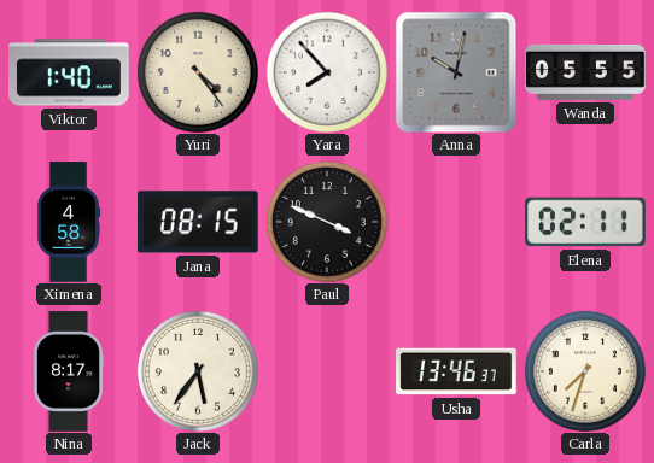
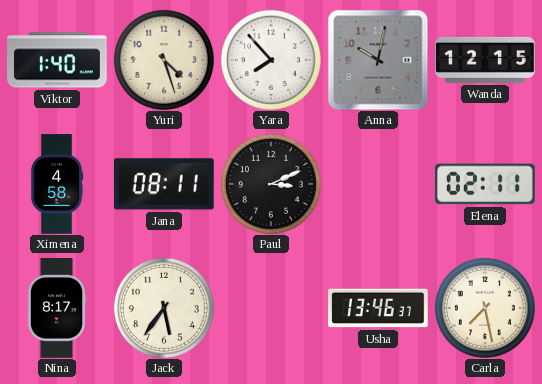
Yuri: 4:24 -> 4:27 (164, 60)
Wanda: 05:55 -> 12:15 (485, 60)
Jana: 08:15 -> 08:11 (164, 184)
Paul: 3:49 -> 3:11 (271, 184)
Carla: 7:33 -> 7:28 (485, 308)
